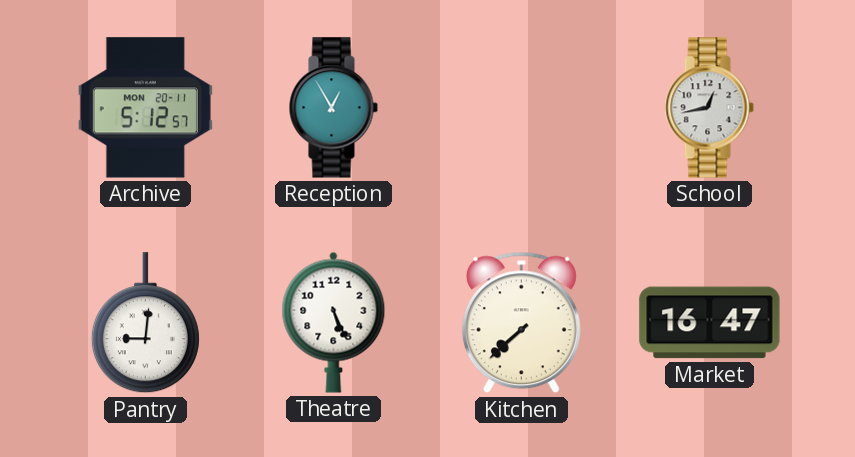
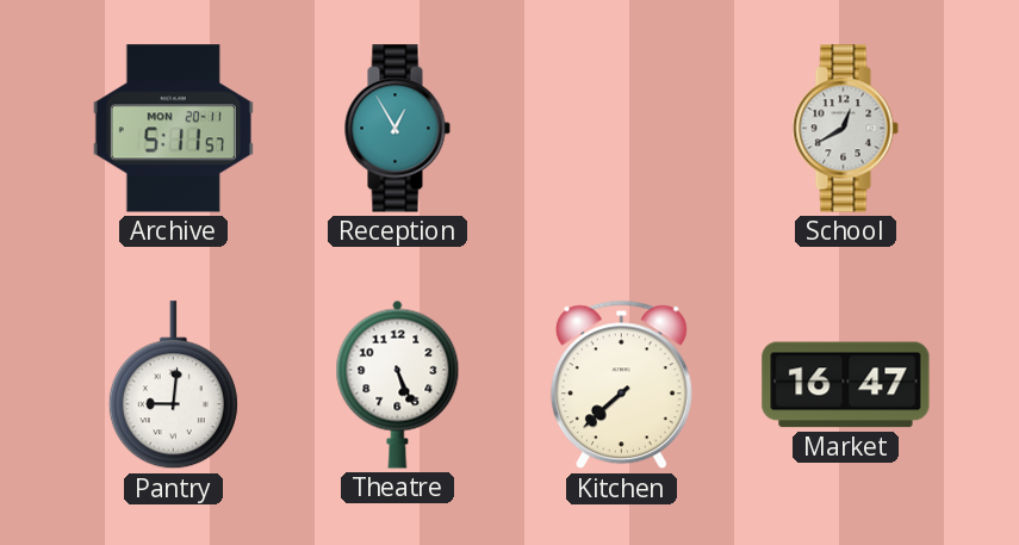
Archive: 5:12 -> 5:11 (173, 129)
School: 12:43 -> 12:40 (845, 129)
